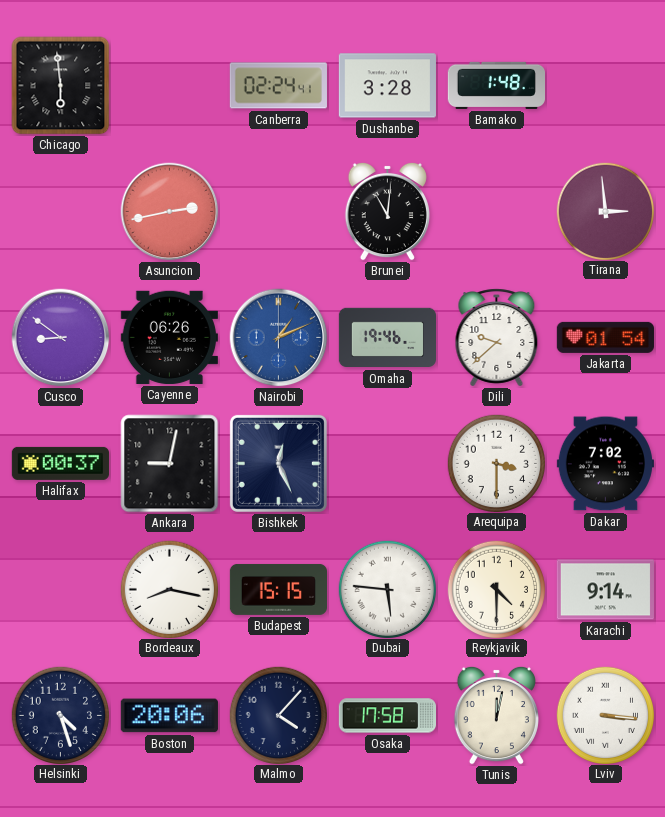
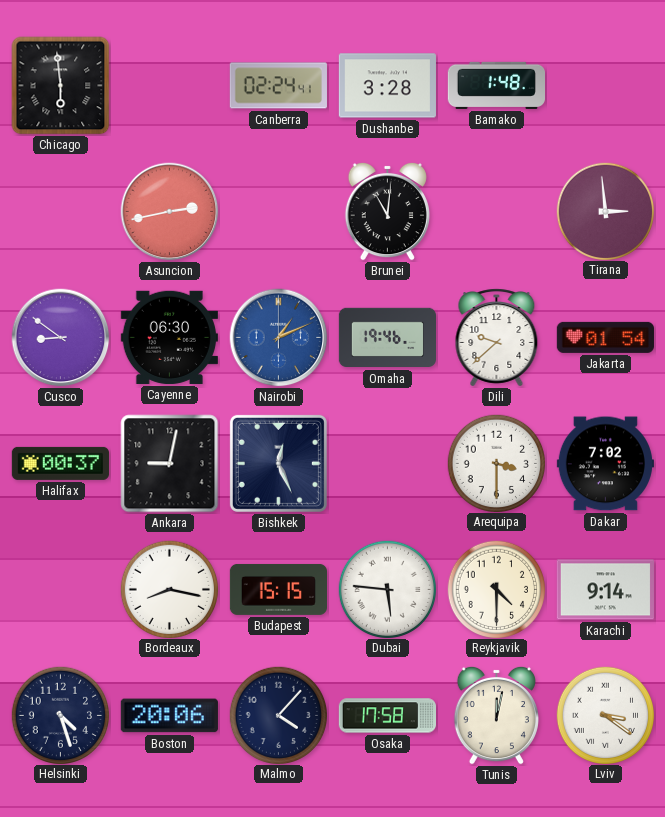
Cayenne: 06:26 -> 06:30 (169, 337)
Lviv: 3:16 -> 3:21 (605, 715)
